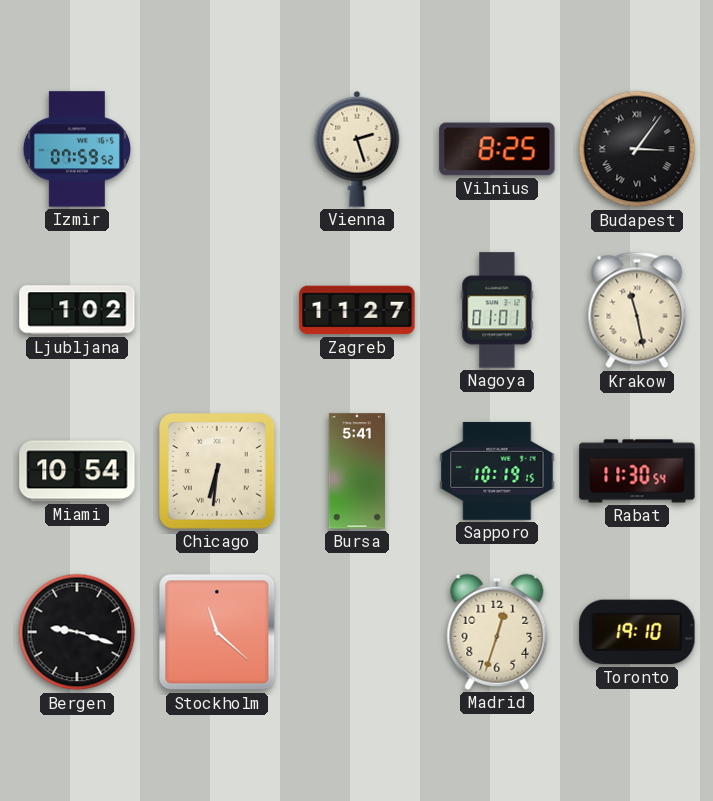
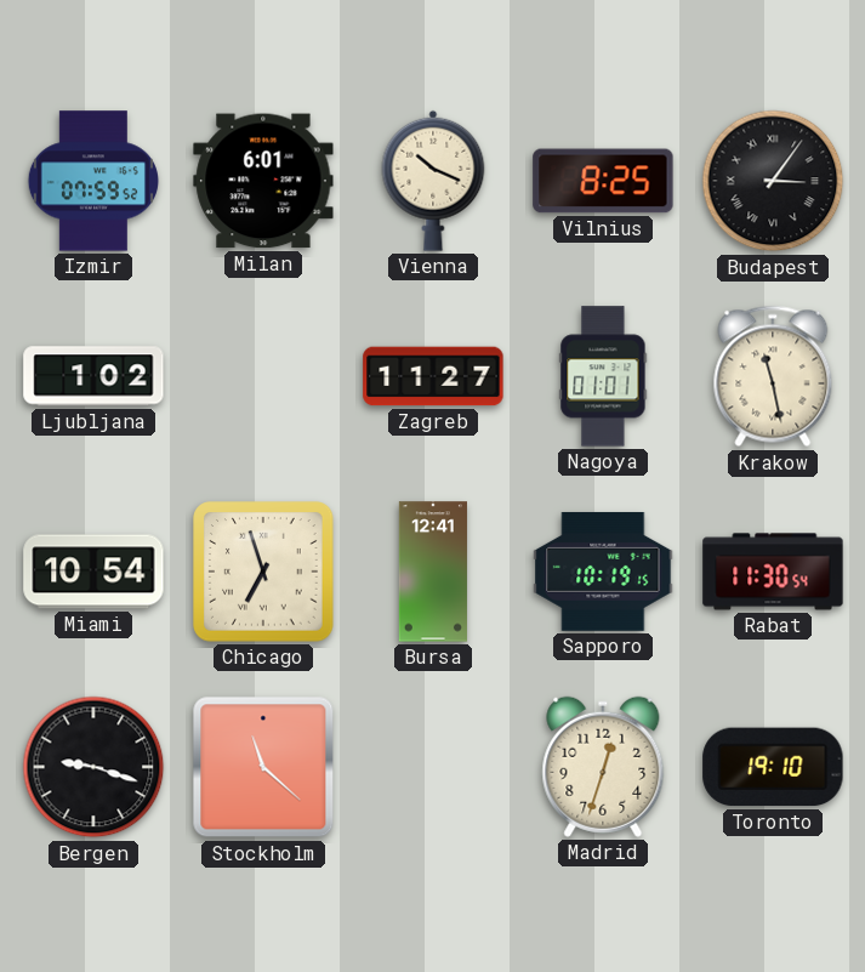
Milan: none -> 6:01 (263, 181)
Vienna: 2:27 -> 10:19 (433, 181)
Chicago: 6:31 -> 6:57 (263, 572)
Bursa: 5:41 -> 12:41 (433, 572)
